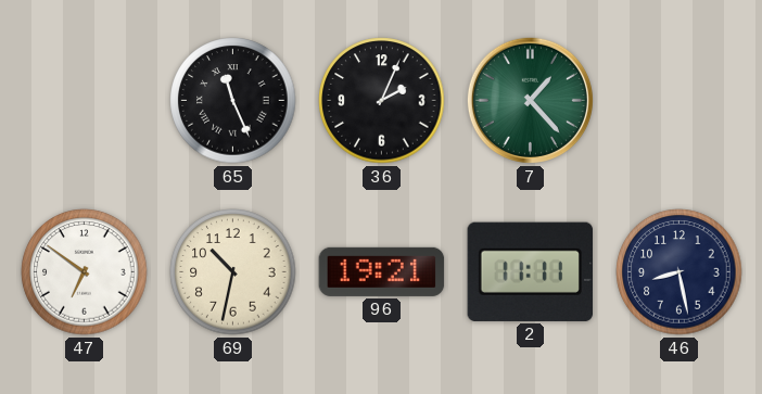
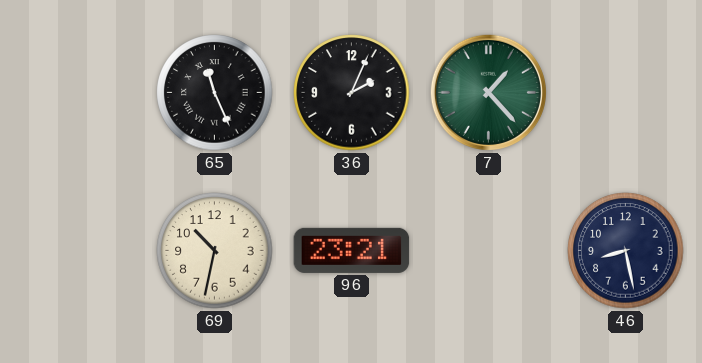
47: 6:51 -> none (85, 272)
96: 19:21 -> 23:21 (352, 250)
2: 11:11 -> none (531, 271)
